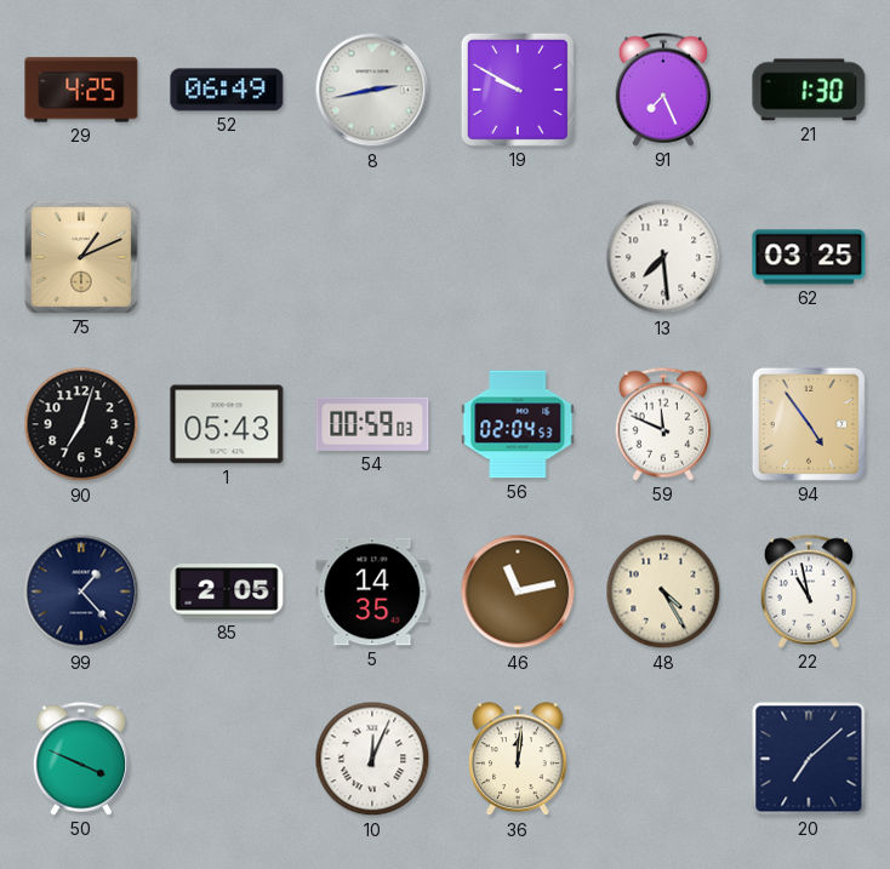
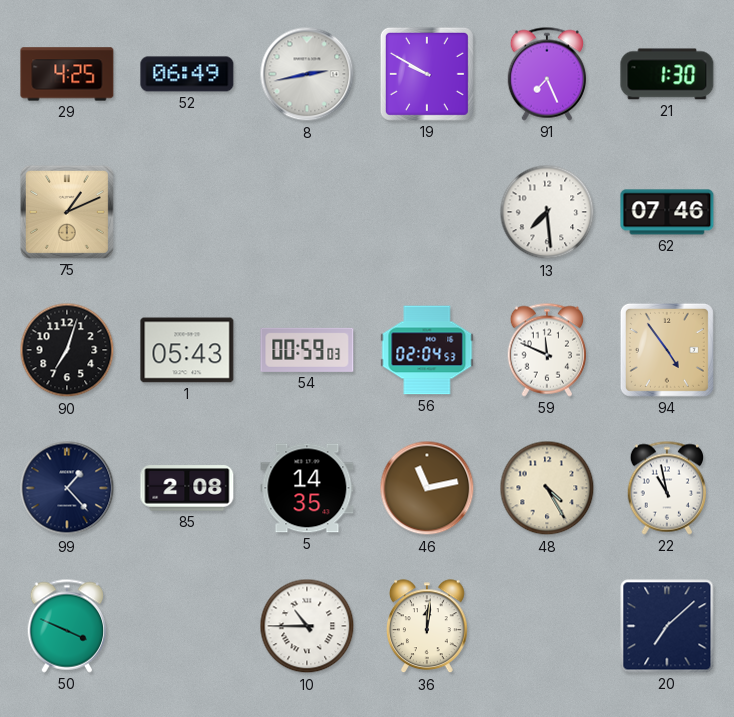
62: 03:25 -> 07:46 (667, 212)
85: 2:05 -> 2:08 (187, 488)
10: 12:04 -> 10:45 (307, 626)
